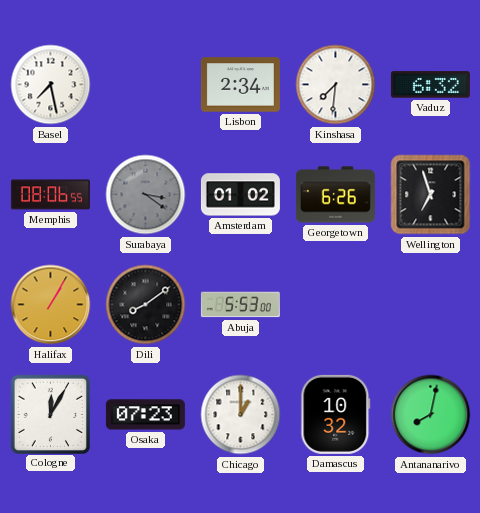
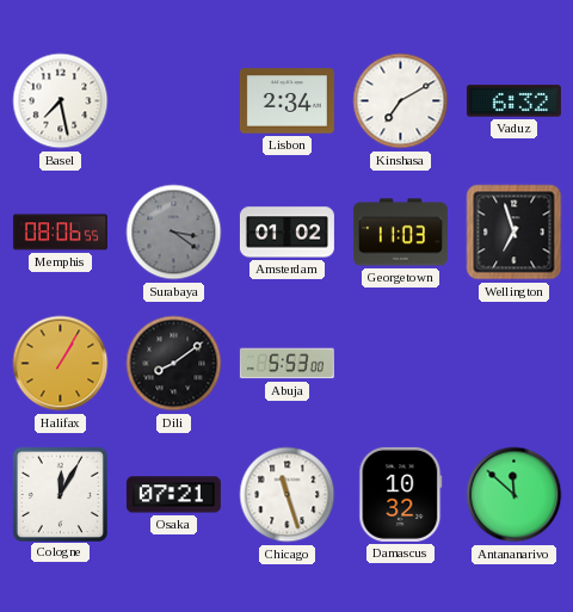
Kinshasa: 7:31 -> 7:10 (401, 101)
Georgetown: 6:26 -> 11:03 (400, 233)
Osaka: 07:23 -> 07:21 (173, 495)
Chicago: 1:00 -> 11:27 (288, 495)
Antananarivo: 8:02 -> 11:52 (515, 495)
